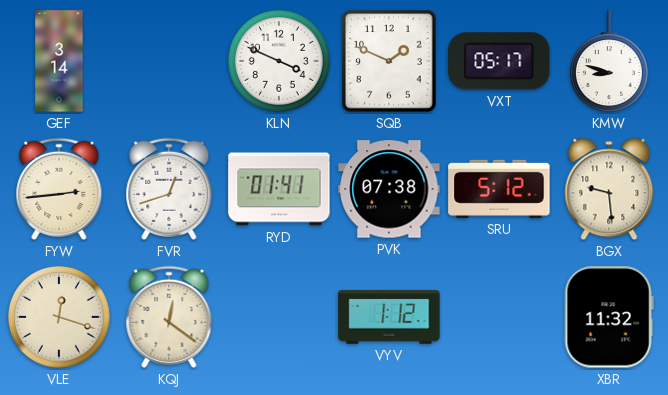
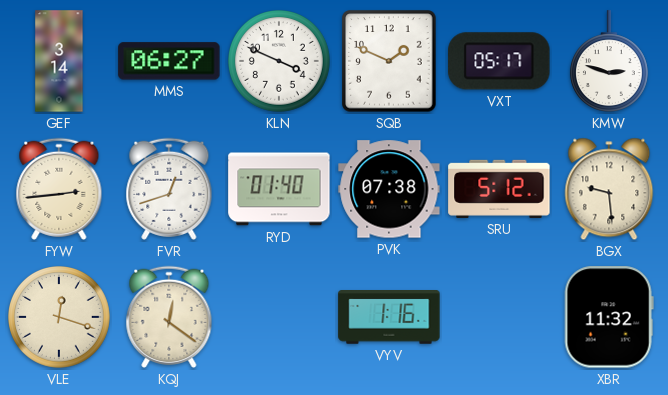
MMS: none -> 06:27 (169, 61)
KMW: 8:48 -> 2:48 (609, 61)
RYD: 01:41 -> 01:40 (279, 189)
VYV: 1:12 -> 1:16 (389, 317)
